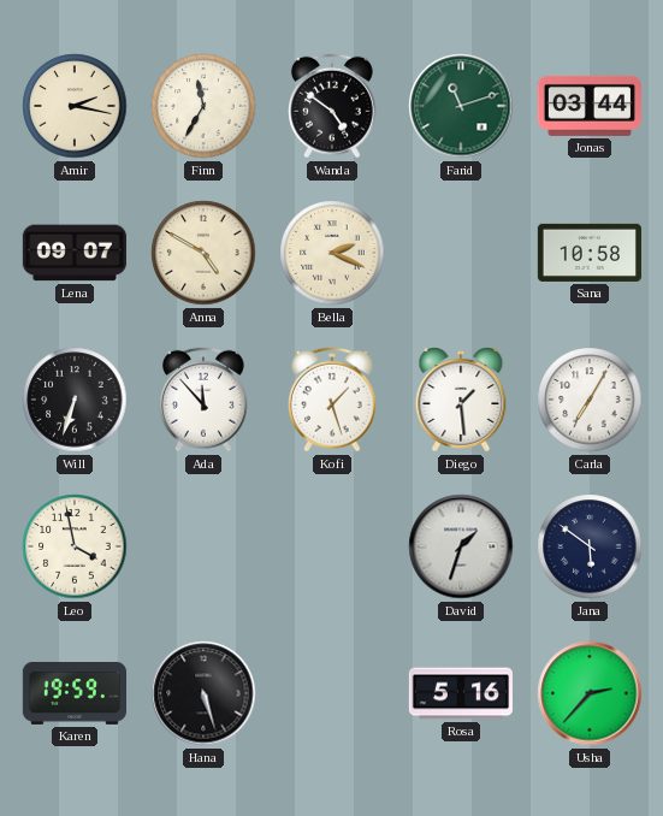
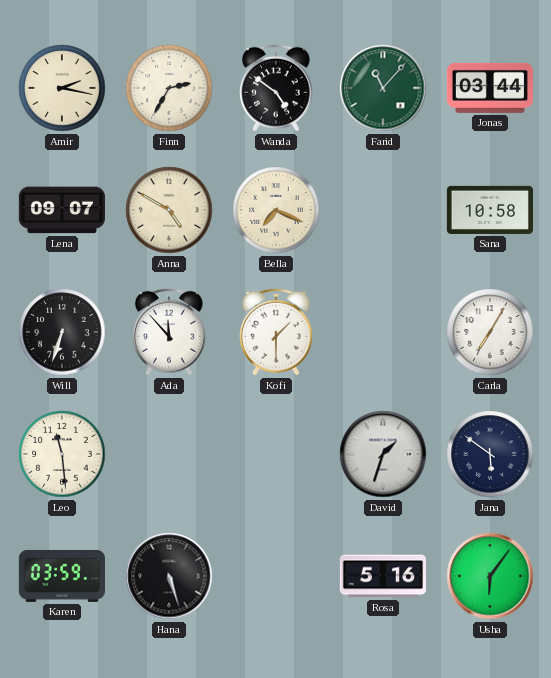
Finn: 11:35 -> 2:35 (169, 88)
Farid: 11:12 -> 11:07 (383, 88)
Bella: 2:19 -> 7:19 (276, 210)
Kofi: 1:27 -> 1:30 (277, 332)
Diego: 1:29 -> none (461, 400)
Leo: 3:58 -> 11:29 (62, 454)
Karen: 19:59 -> 03:59 (61, 576)
Usha: 2:37 -> 6:06 (490, 576)
